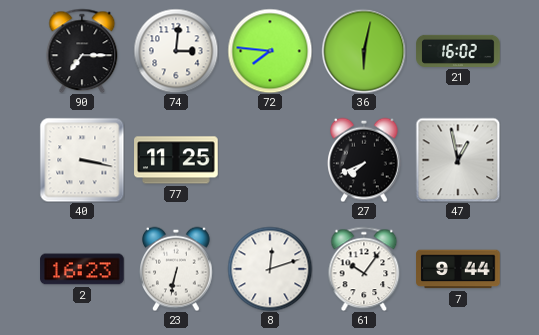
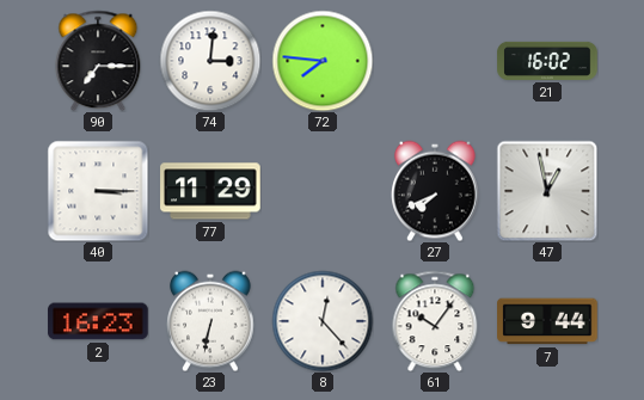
36: 6:02 -> none (364, 51)
40: 3:17 -> 3:15 (98, 191)
77: 11:25 -> 11:29 (210, 191)
8: 12:12 -> 12:23 (323, 321)
